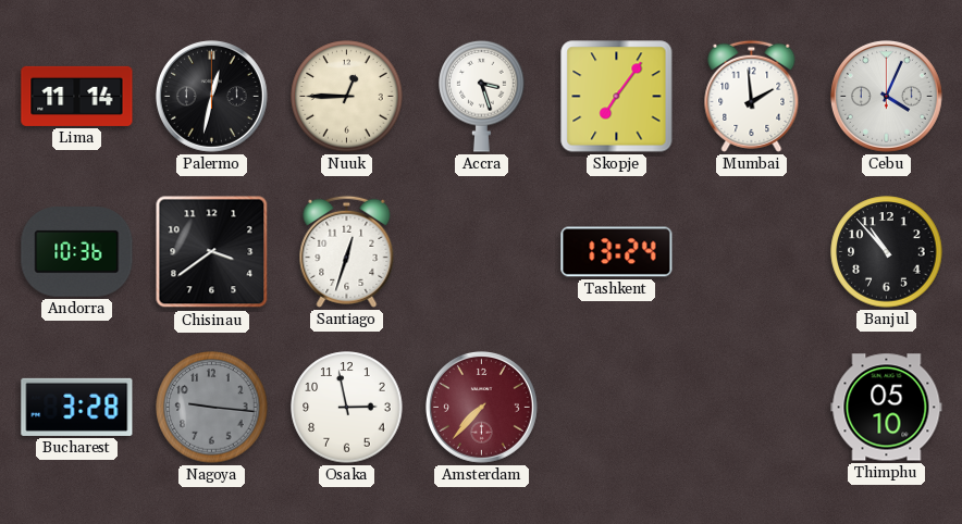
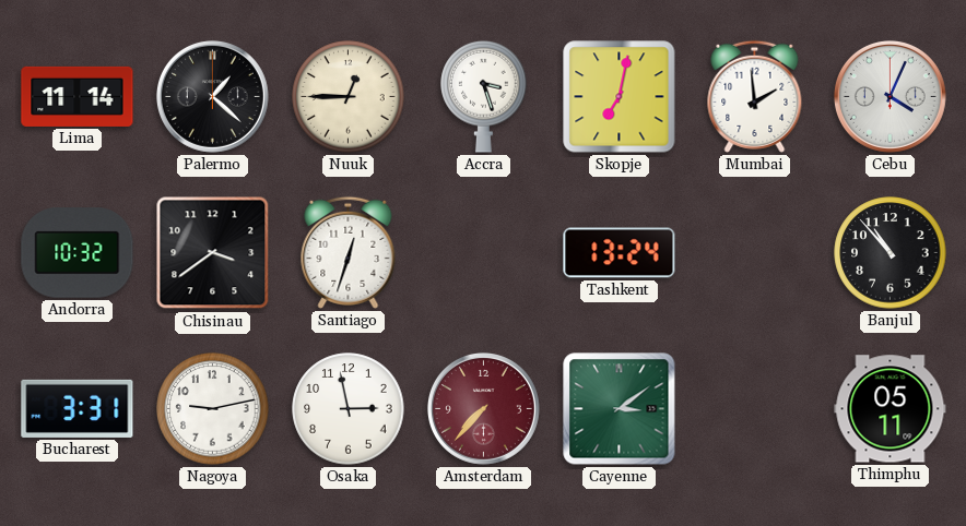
Palermo: 12:32 -> 1:22 (212, 96)
Skopje: 7:06 -> 7:02 (620, 97)
Andorra: 10:36 -> 10:32 (78, 253)
Bucharest: 3:28 -> 3:31 (78, 408)
Nagoya: 9:16 -> 9:13 (213, 409)
Nagoya dial: grey -> white (213, 409)
Cayenne: none -> 3:09 (620, 409)
Thimphu: 05:10 -> 05:11 (891, 409)
